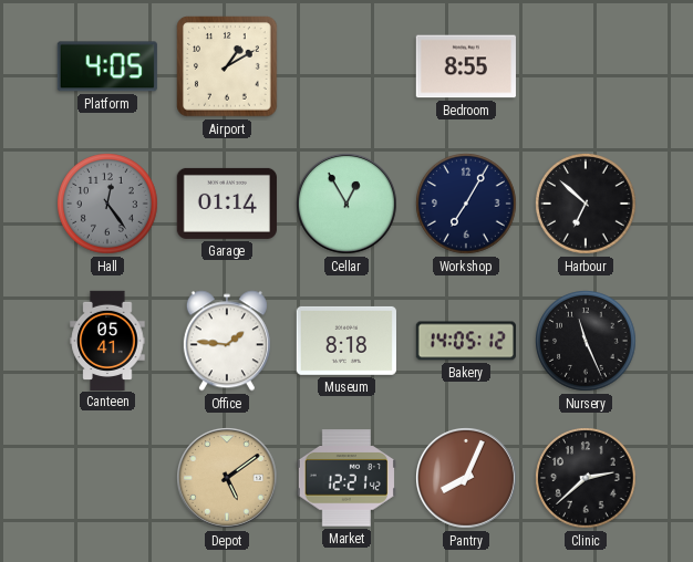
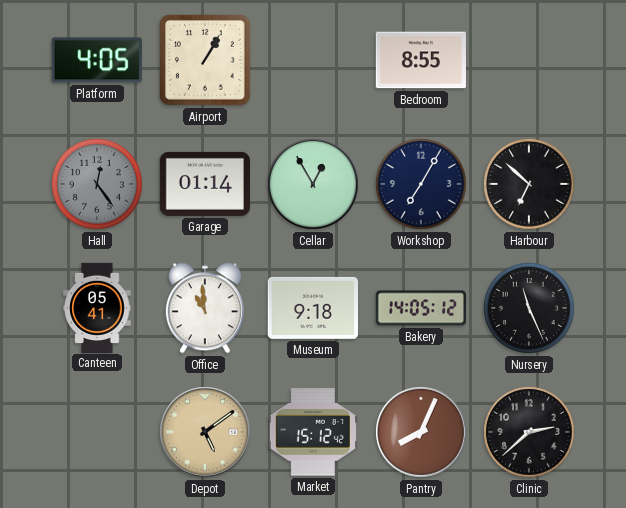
Airport: 1:10 -> 1:05 (205, 60)
Office: 1:46 -> 10:59 (205, 308)
Museum: 8:18 -> 9:18 (313, 308)
Market: 12:21 -> 15:12 (313, 432)
